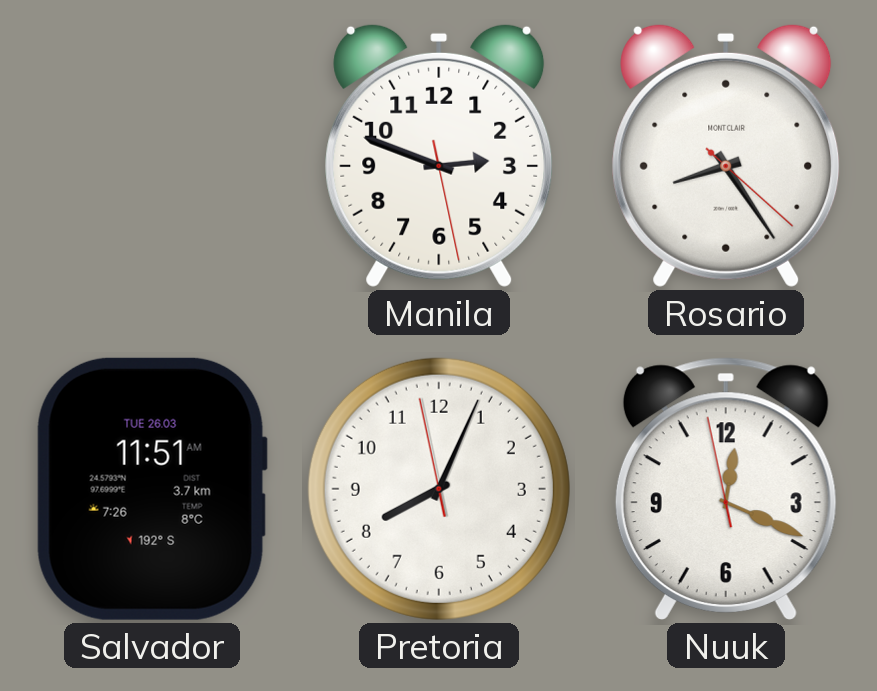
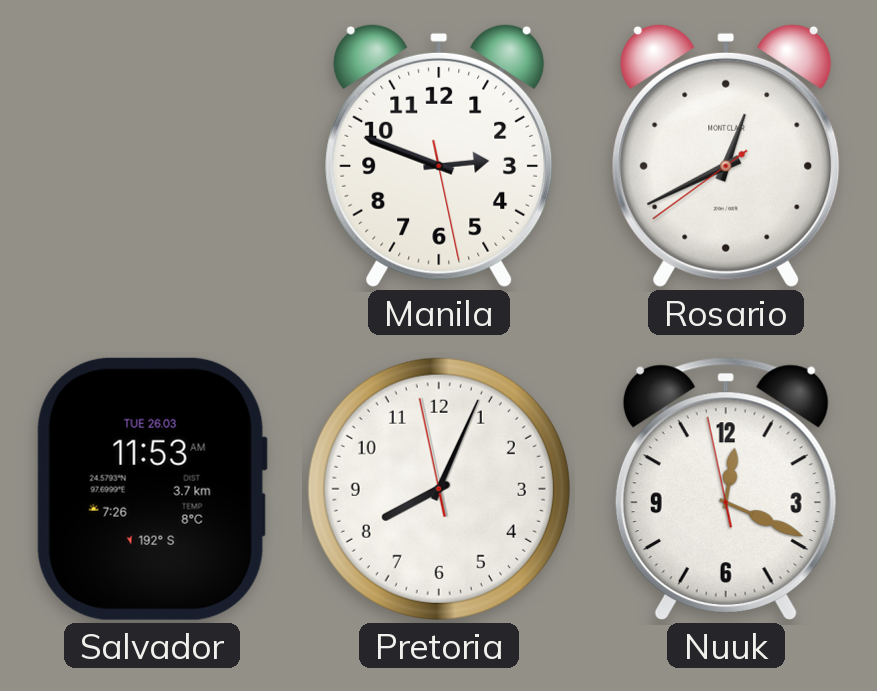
Rosario: 8:24 -> 12:40 (726, 155)
Salvador: 11:51 -> 11:53 (152, 489)
